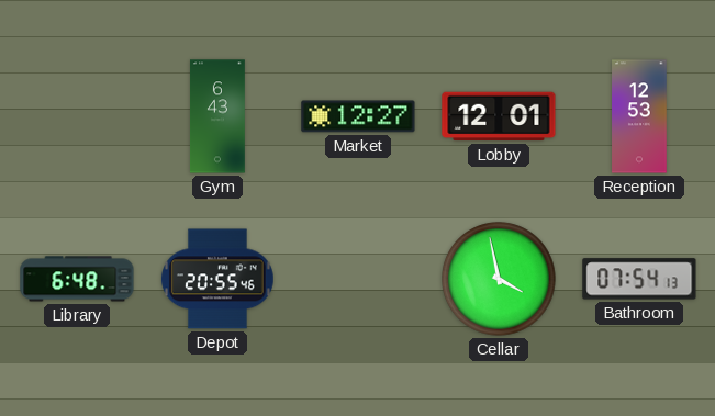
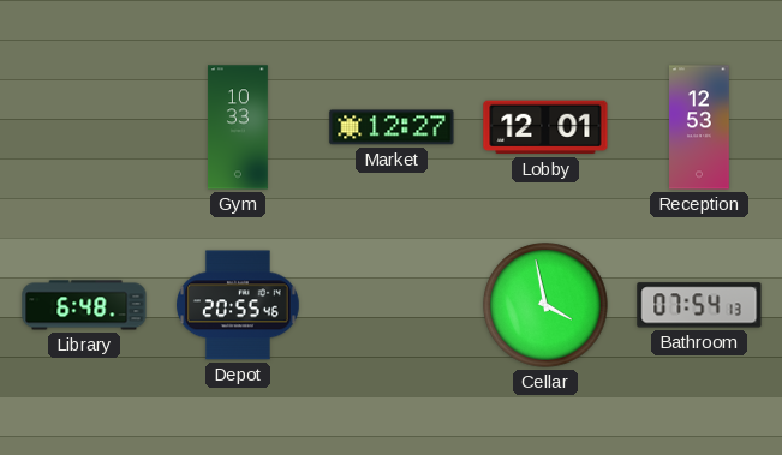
Gym: 6:43 -> 10:33 (238, 127)
